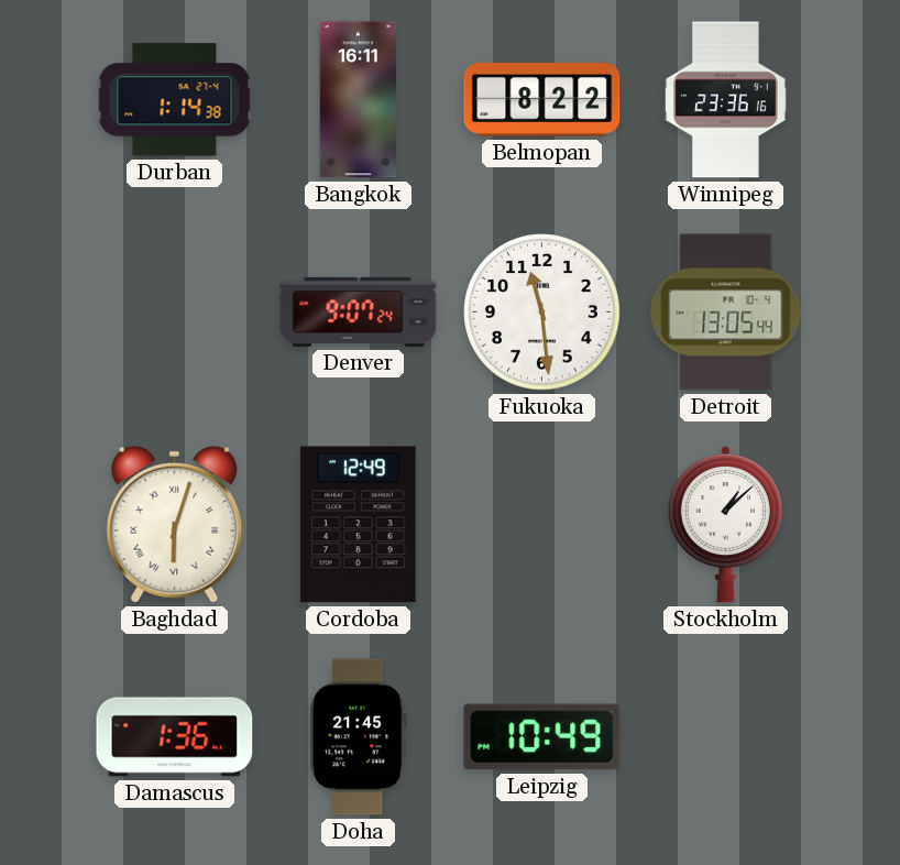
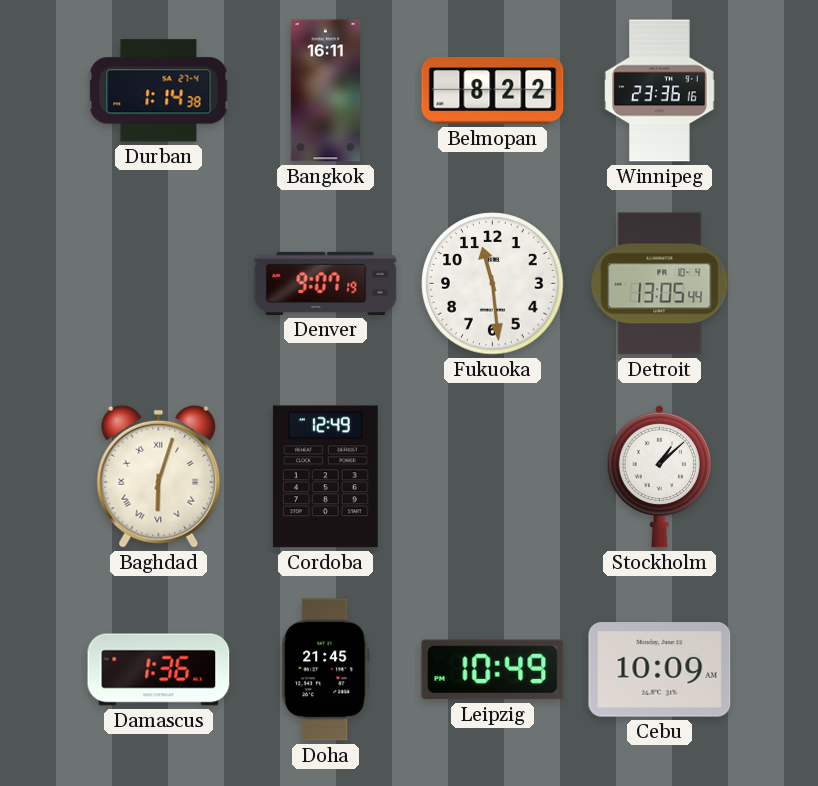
Denver: 9:07:24 -> 9:07:19 (326, 283)
Cebu: none -> 10:09 (660, 670)
